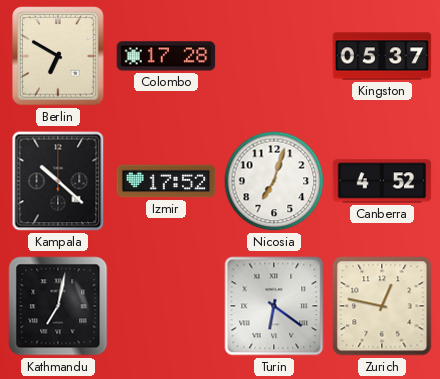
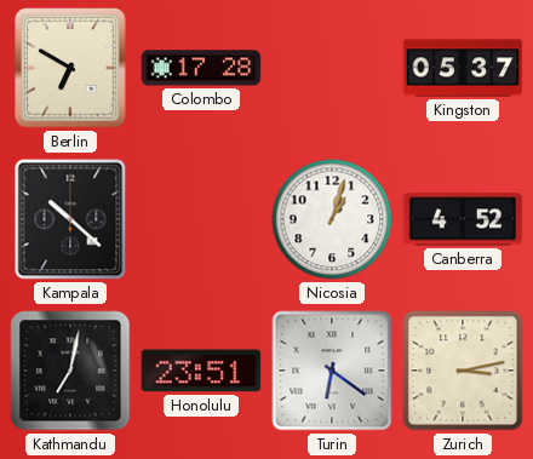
Izmir: 17:52 -> none (166, 181)
Nicosia: 7:03 -> 1:03 (332, 219)
Honolulu: none -> 23:51 (201, 371)
Zurich: 12:47 -> 3:13 (463, 371)
